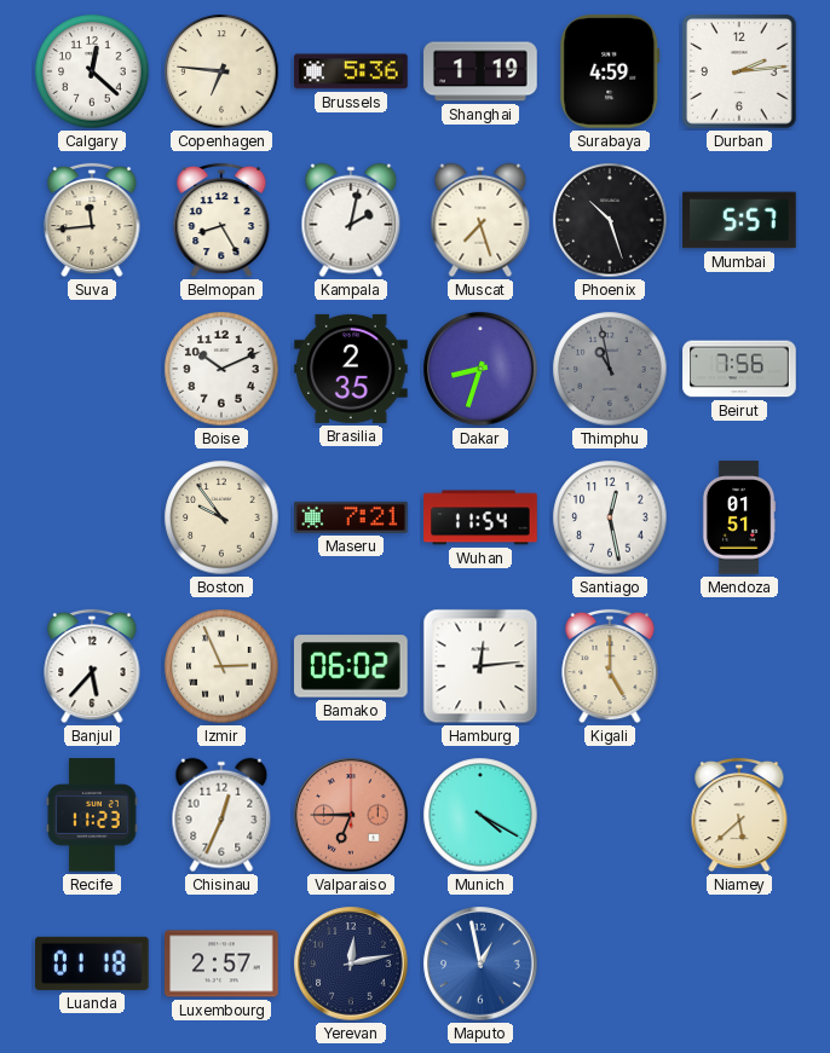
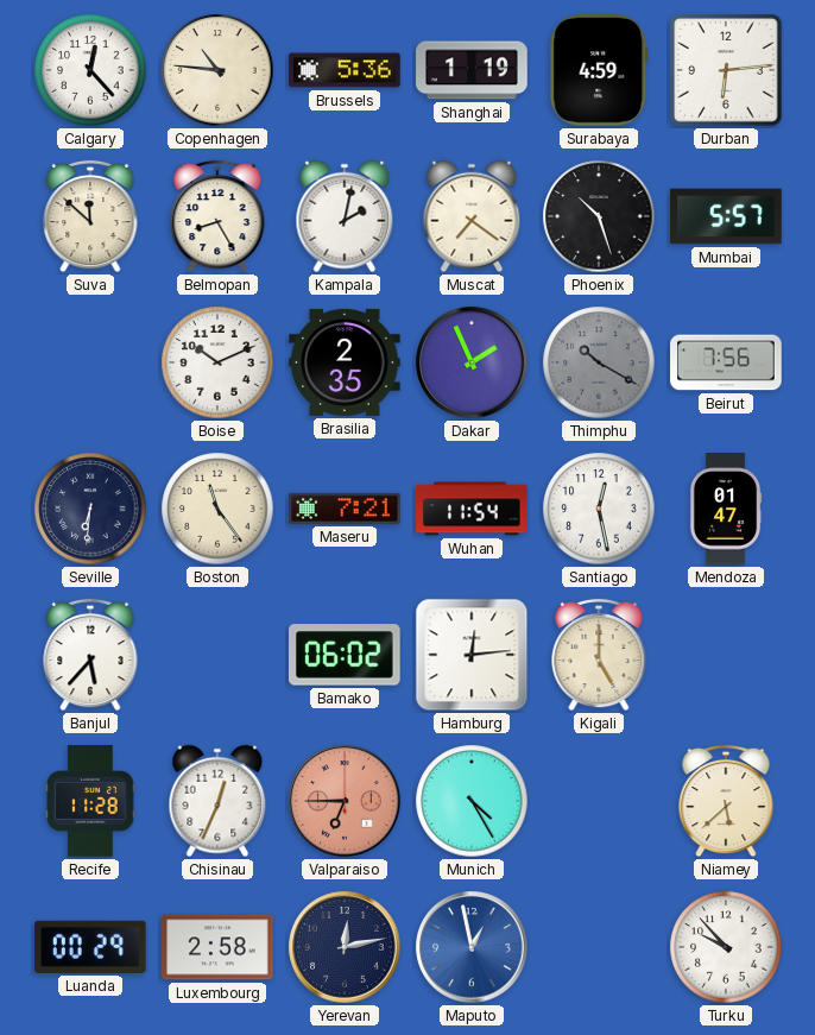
Calgary: 12:22 -> 12:23 (90, 70)
Copenhagen: 6:46 -> 10:46 (217, 70)
Durban: 2:14 -> 6:14 (726, 70)
Suva: 11:44 -> 11:52 (90, 216)
Muscat: 7:27 -> 7:21 (472, 216)
Dakar: 8:33 -> 1:56 (472, 362)
Thimphu: 10:58 -> 10:20 (599, 362)
Seville: none -> 6:31 (90, 509)
Boston: 9:54 -> 11:24 (217, 509)
Mendoza: 01:51 -> 01:47 (726, 509)
Izmir: 2:56 -> none (221, 666)
Recife: 11:23 -> 11:28 (90, 801)
Munich: 4:20 -> 4:25 (472, 801)
Luanda: 01:18 -> 00:29 (91, 947)
Luxembourg: 2:57 -> 2:58 (217, 947)
Turku: none -> 9:53 (726, 947)
